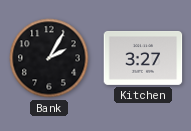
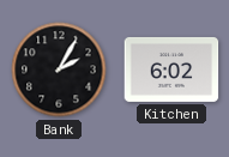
Kitchen: 3:27 -> 6:02 (171, 70)
